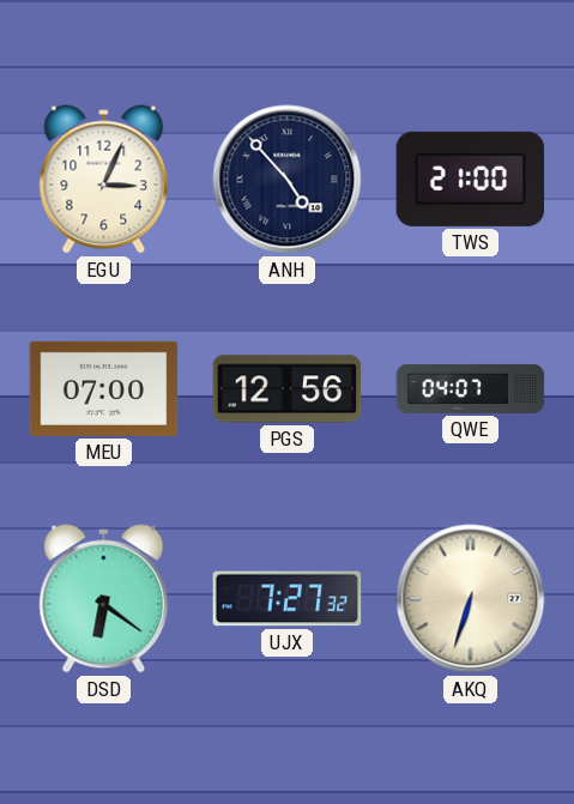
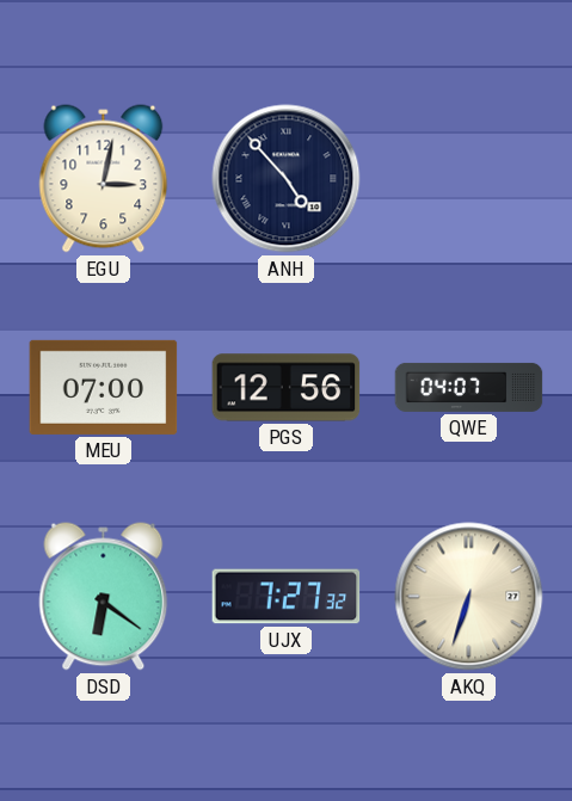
EGU: 3:04 -> 3:02 (104, 179)
TWS: 21:00 -> none (471, 179)
